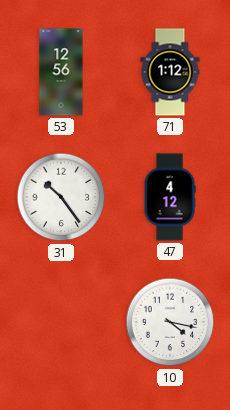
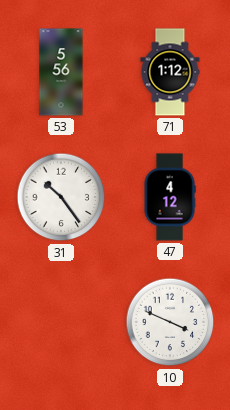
53: 12:56 -> 5:56 (61, 72)
10: 4:17 -> 3:49 (170, 322)
